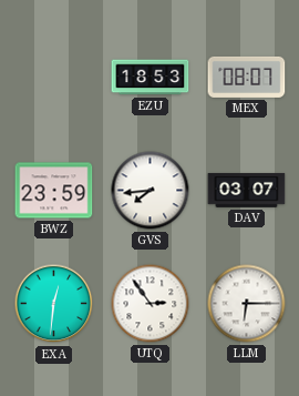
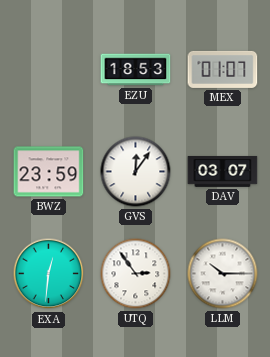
MEX: 08:07 -> 01:07 (223, 69)
GVS: 7:44 -> 12:06 (136, 172)
LLM: 6:15 -> 10:15 (223, 274)
